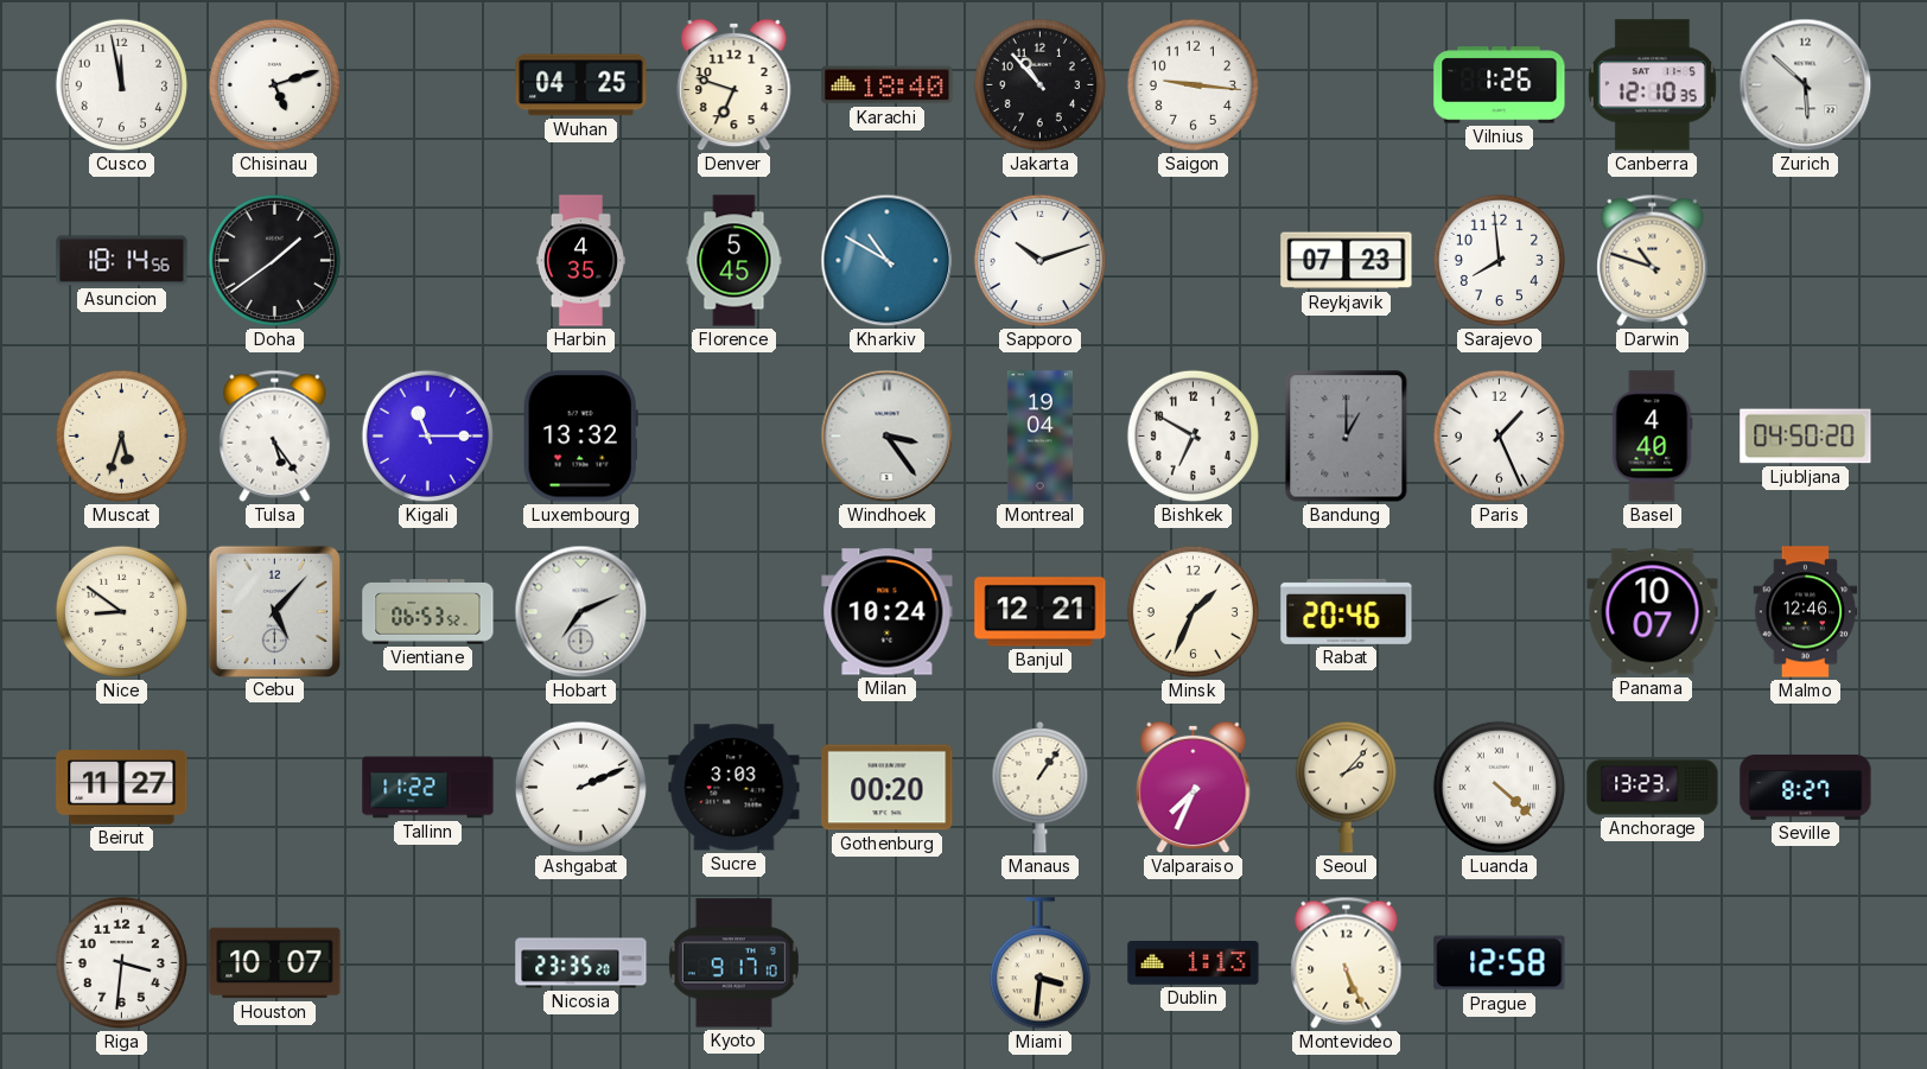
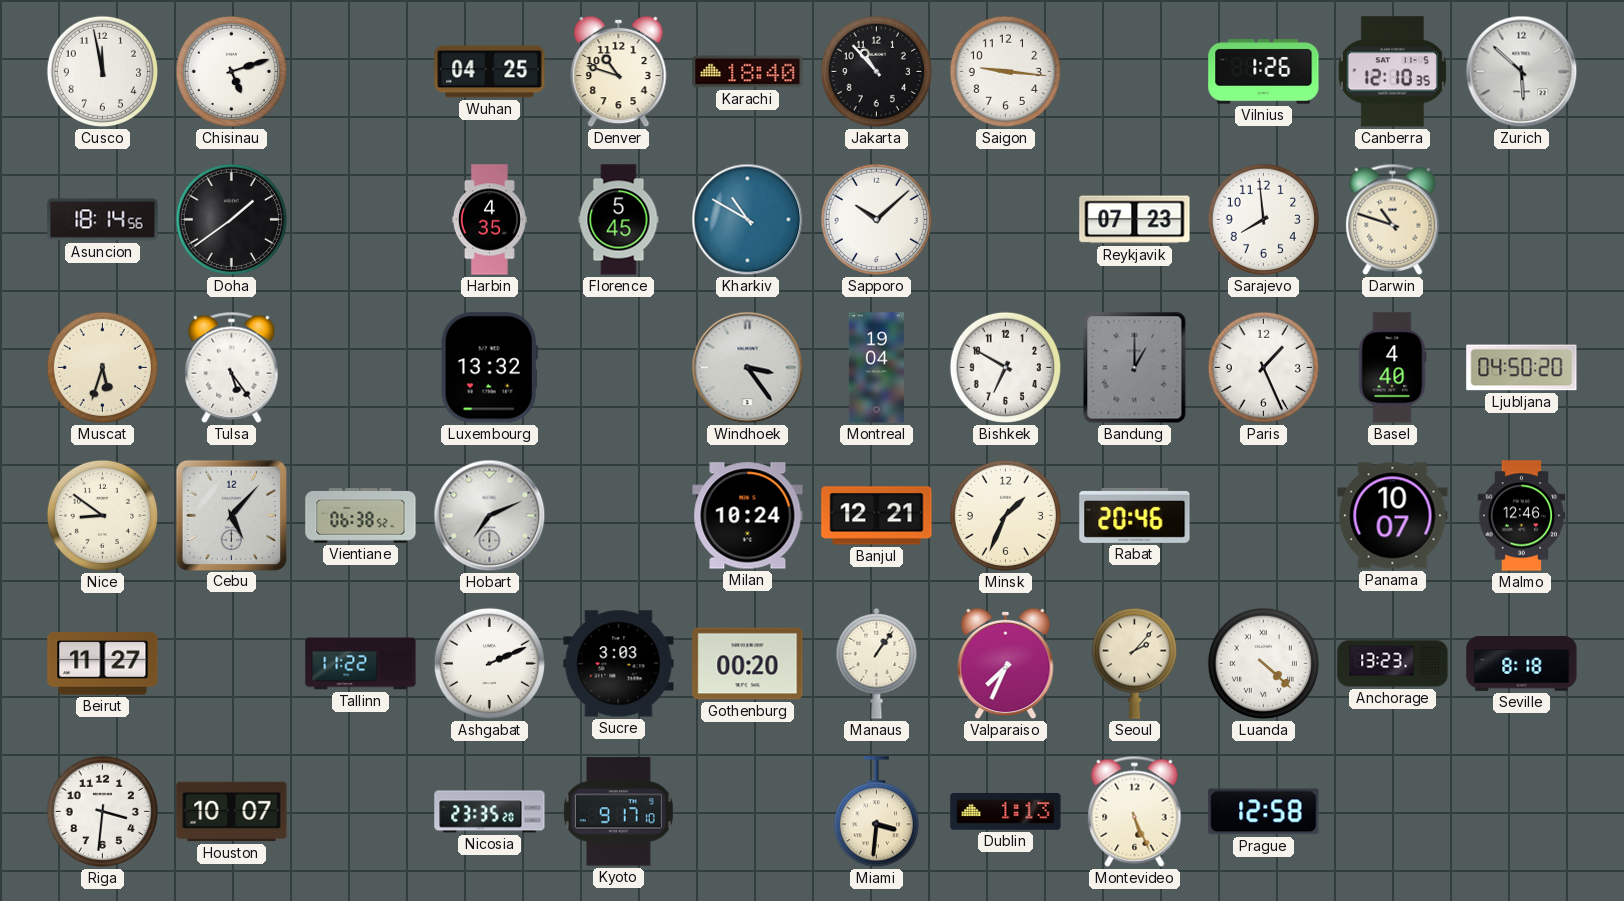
Denver: 6:48 -> 10:48 (619, 72)
Sapporo: 10:12 -> 10:08 (876, 219)
Kigali: 11:15 -> none (427, 435)
Vientiane: 06:53 -> 06:38 (361, 516)
Seville: 8:27 -> 8:18 (1522, 664)
